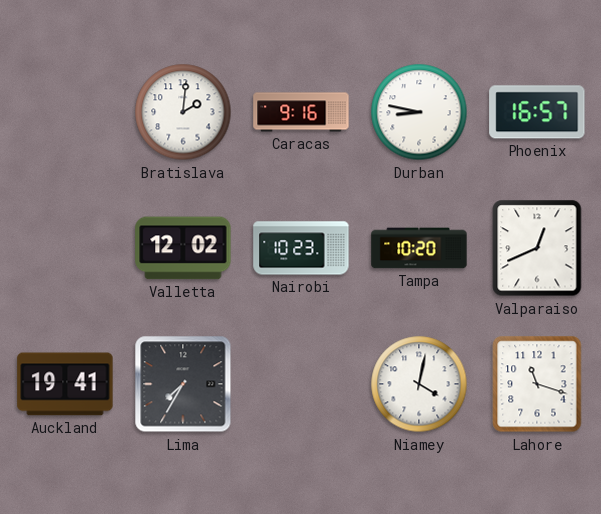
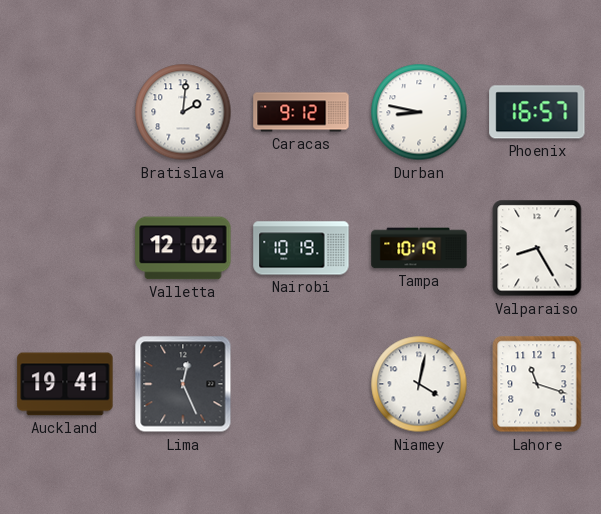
Caracas: 9:16 -> 9:12 (301, 112)
Nairobi: 10:23 -> 10:19 (301, 248)
Tampa: 10:20 -> 10:19 (419, 248)
Valparaiso: 12:41 -> 8:25 (537, 248)
Lima: 7:35 -> 12:26 (183, 384)
